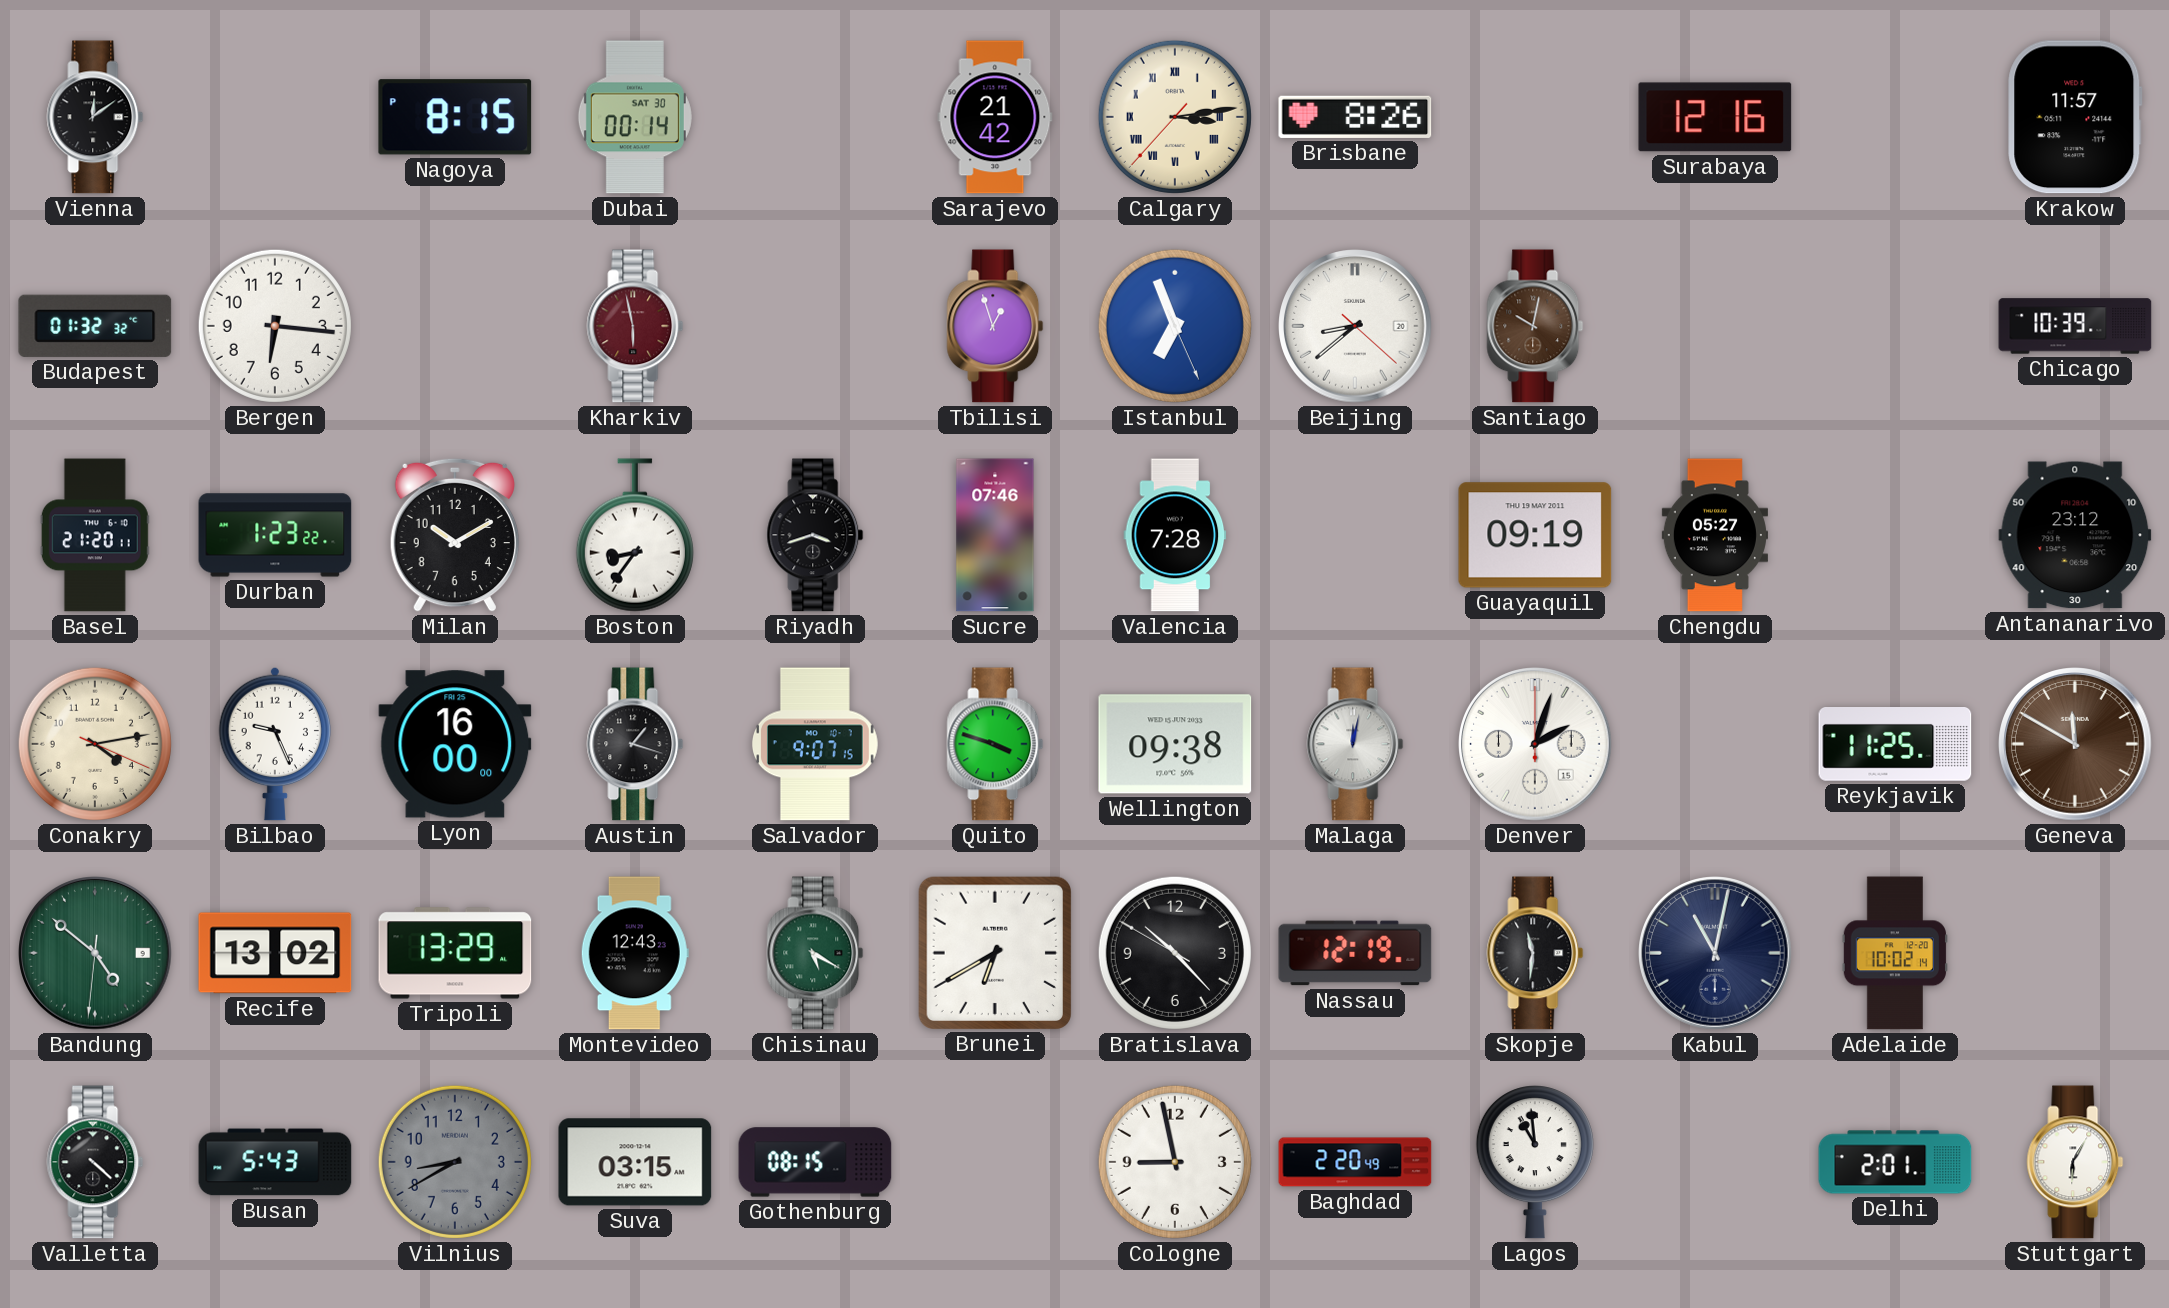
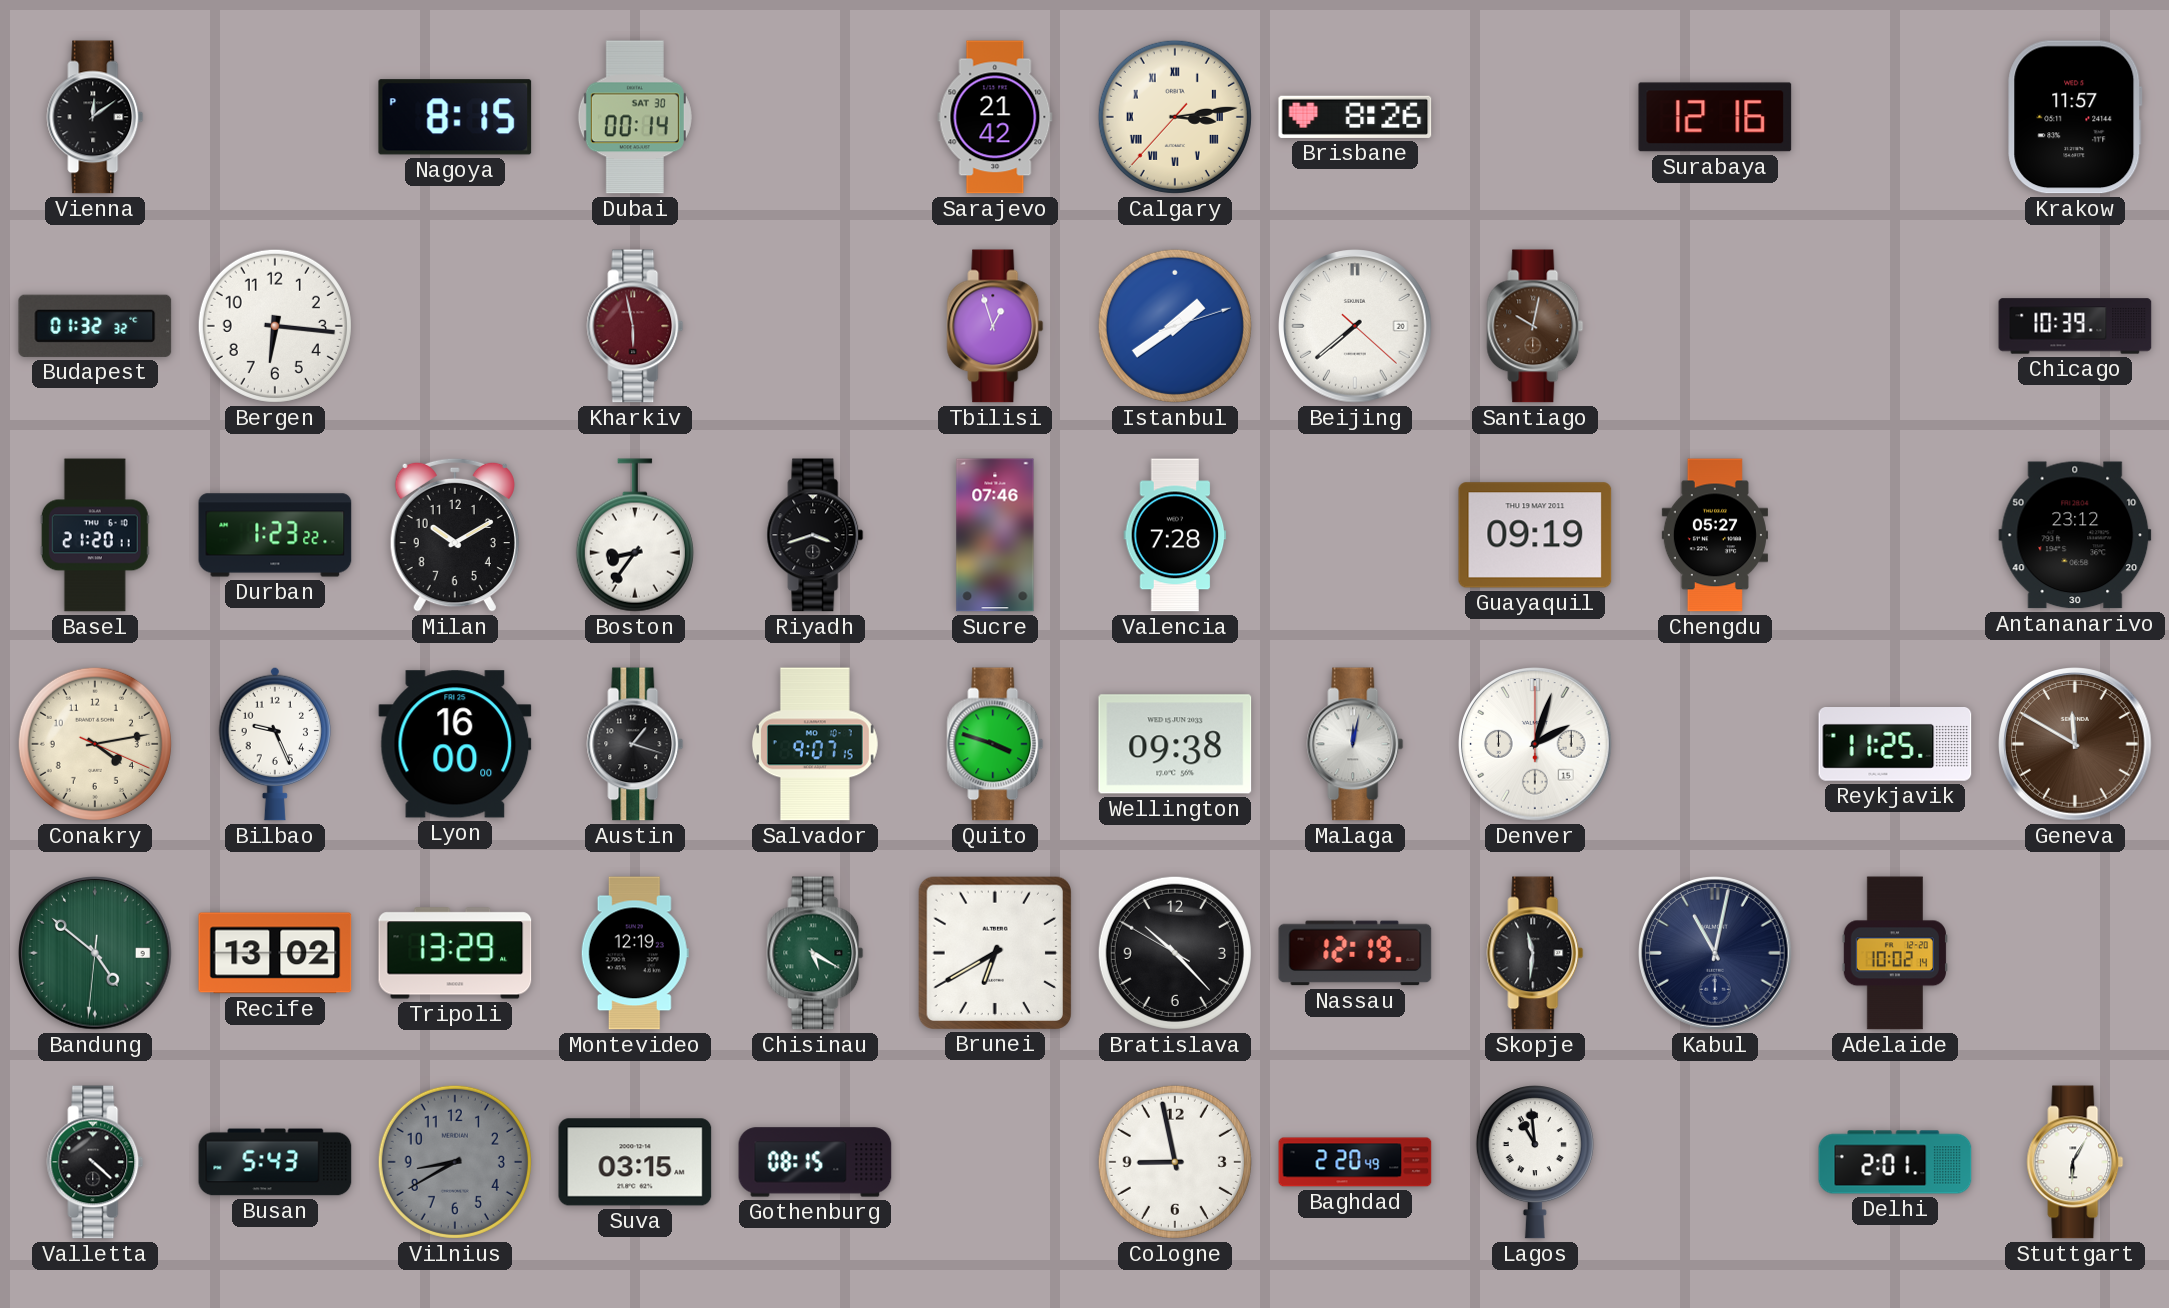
Istanbul: 6:56 -> 1:39 (1175, 326)
Beijing: 8:38 -> 7:38 (1355, 326)
Montevideo: 12:43 -> 12:19 (635, 953)
